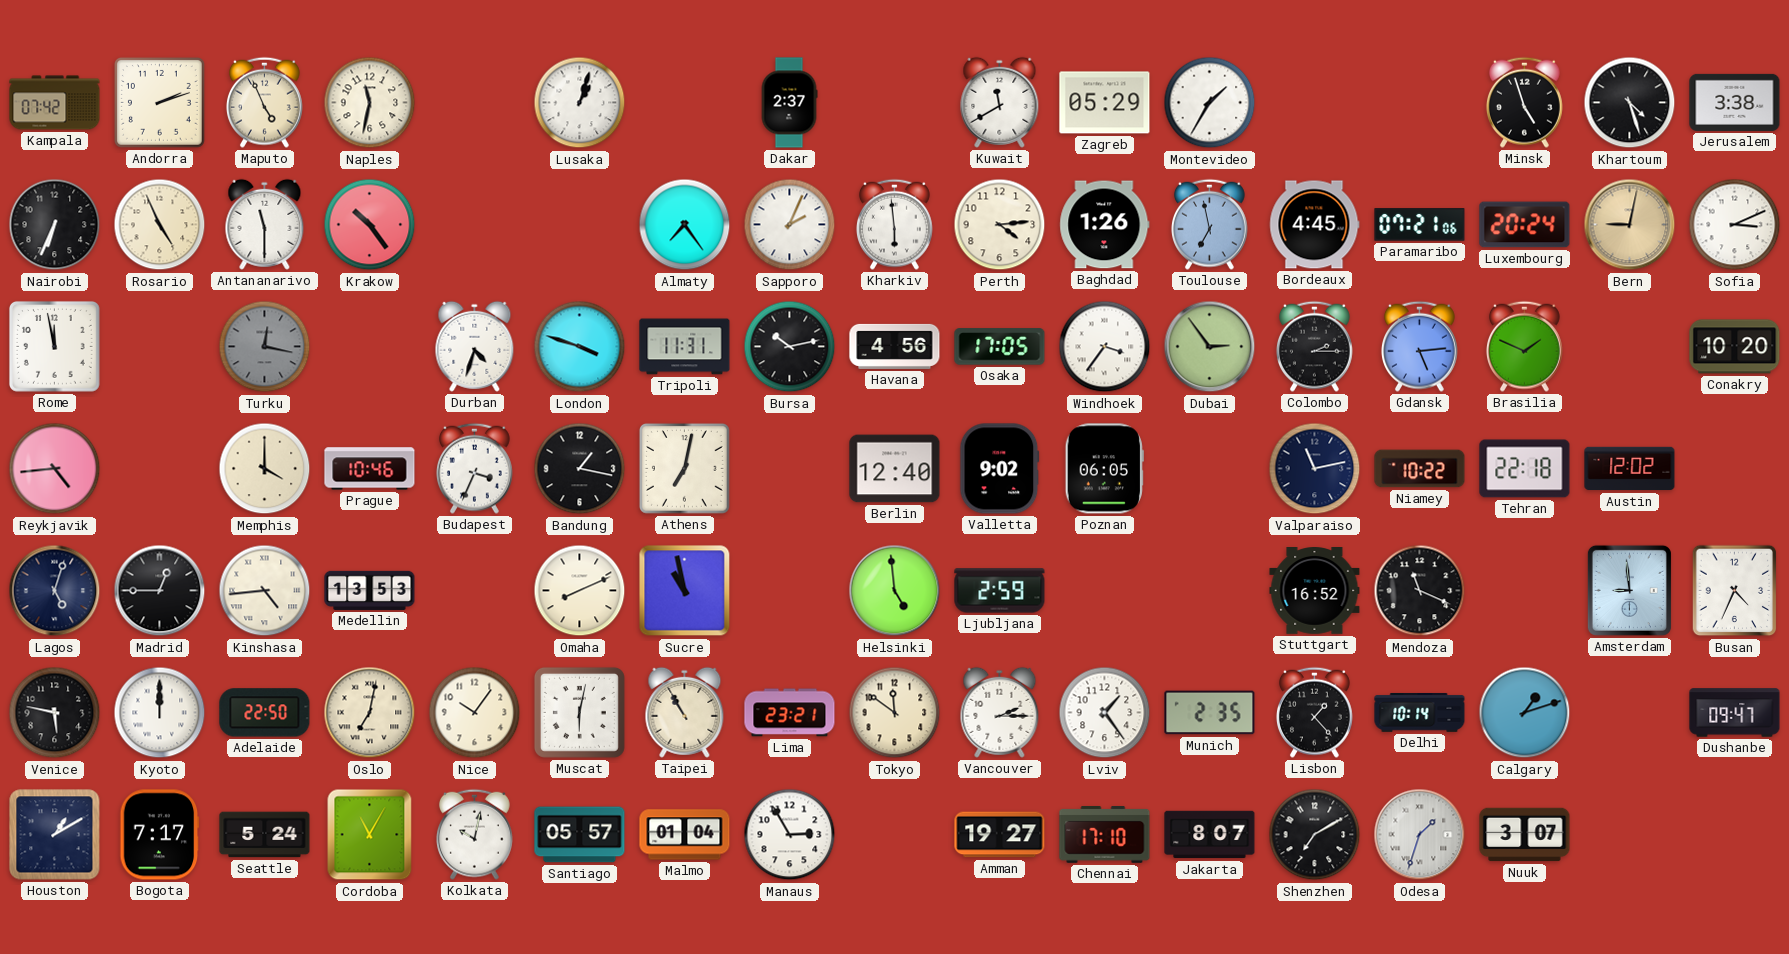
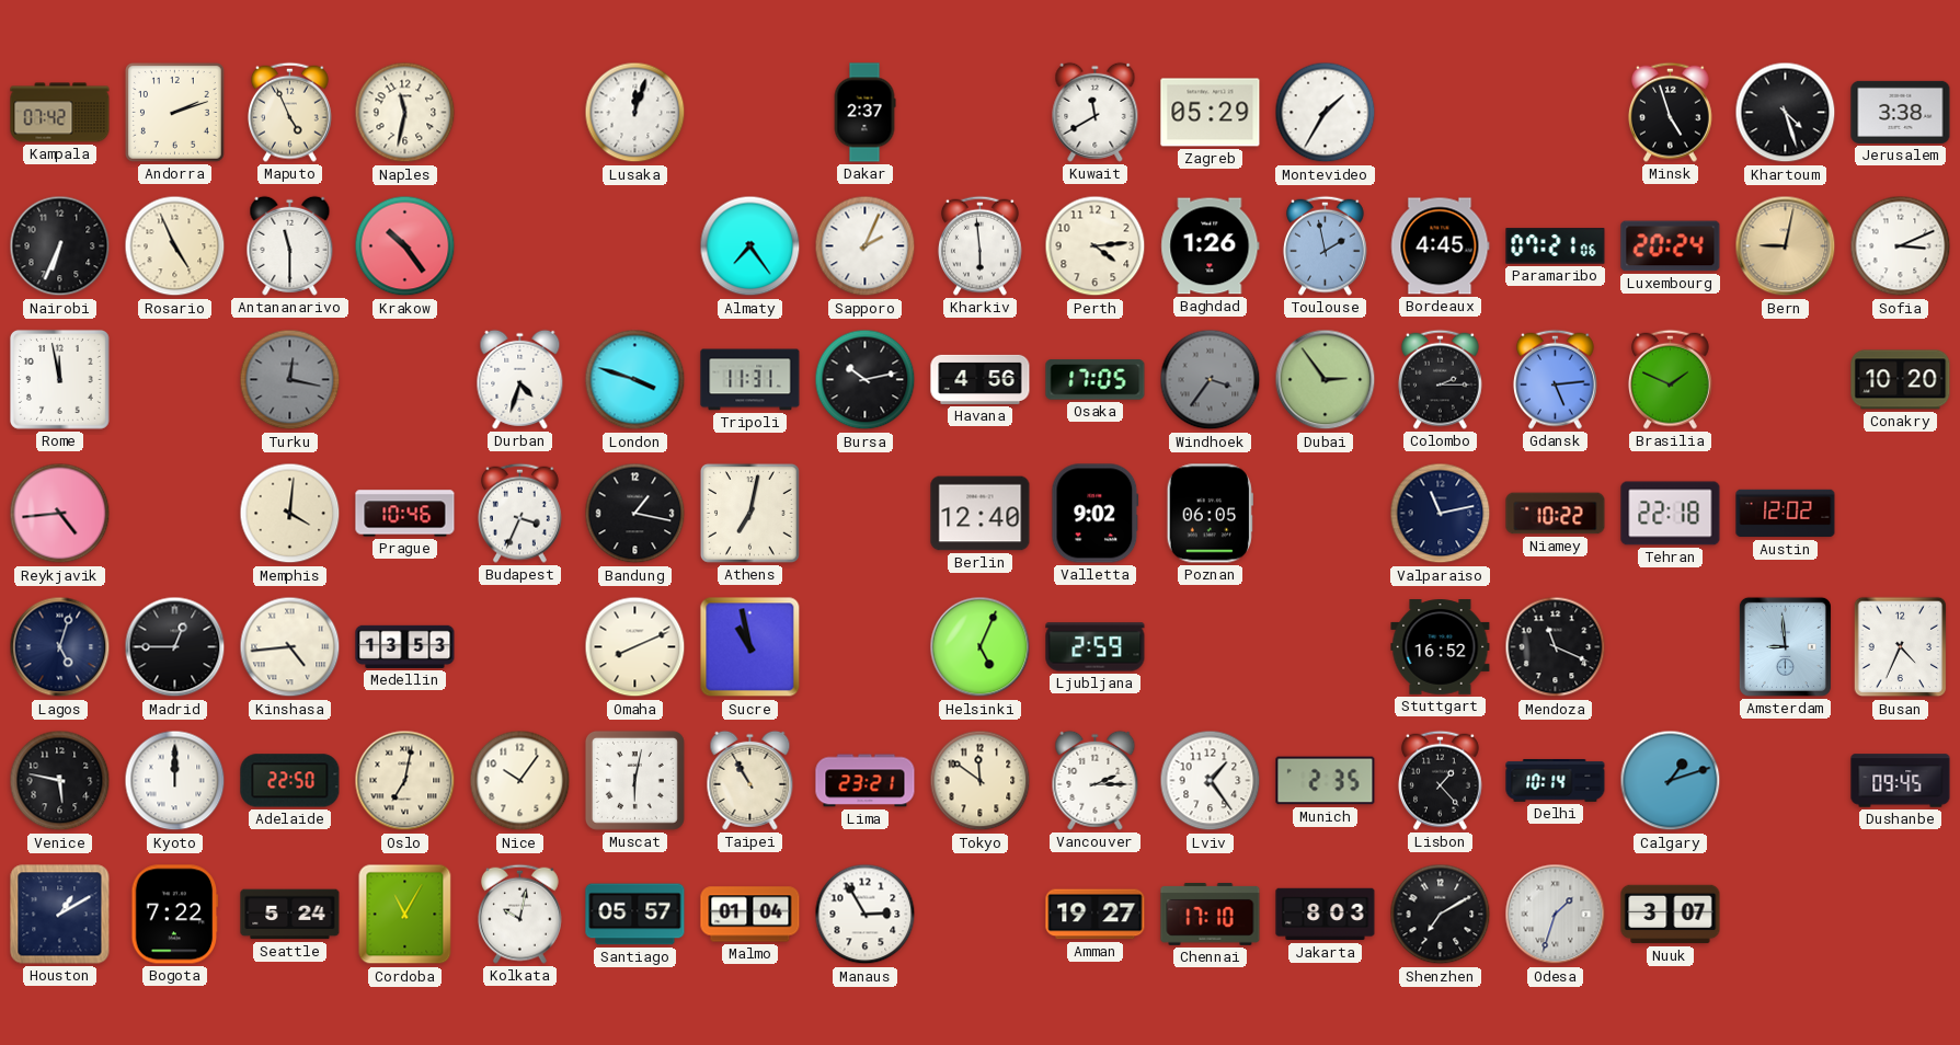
Lusaka: 1:03 -> 12:03 (635, 113)
Toulouse: 6:58 -> 1:58 (1325, 245)
Windhoek dial: white -> grey (1211, 380)
Memphis: 4:00 -> 4:01 (290, 514)
Helsinki: 4:59 -> 5:04 (981, 647)
Dushanbe: 09:47 -> 09:45 (1901, 781)
Bogota: 7:17 -> 7:22 (175, 915)
Jakarta: 8:07 -> 8:03 (1326, 915)
